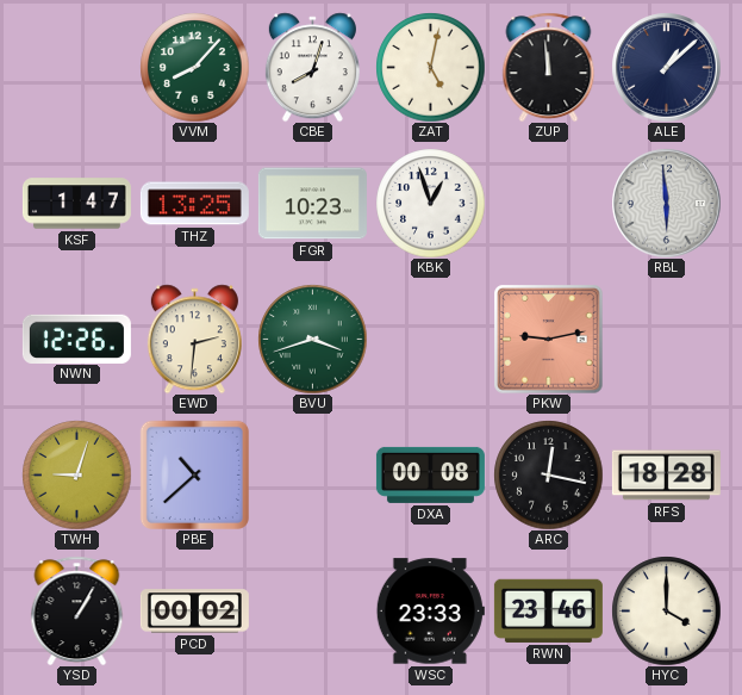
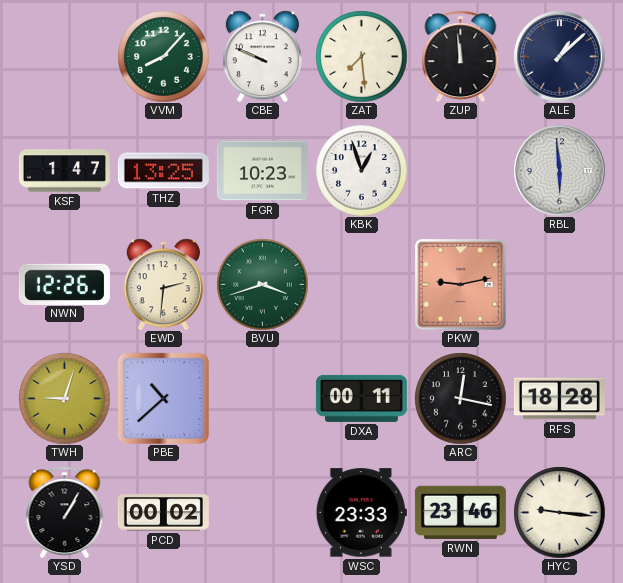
CBE: 8:03 -> 9:49 (262, 56)
ZAT: 5:02 -> 7:29 (361, 56)
DXA: 00:08 -> 00:11 (361, 398)
HYC: 4:00 -> 9:16 (559, 512)
